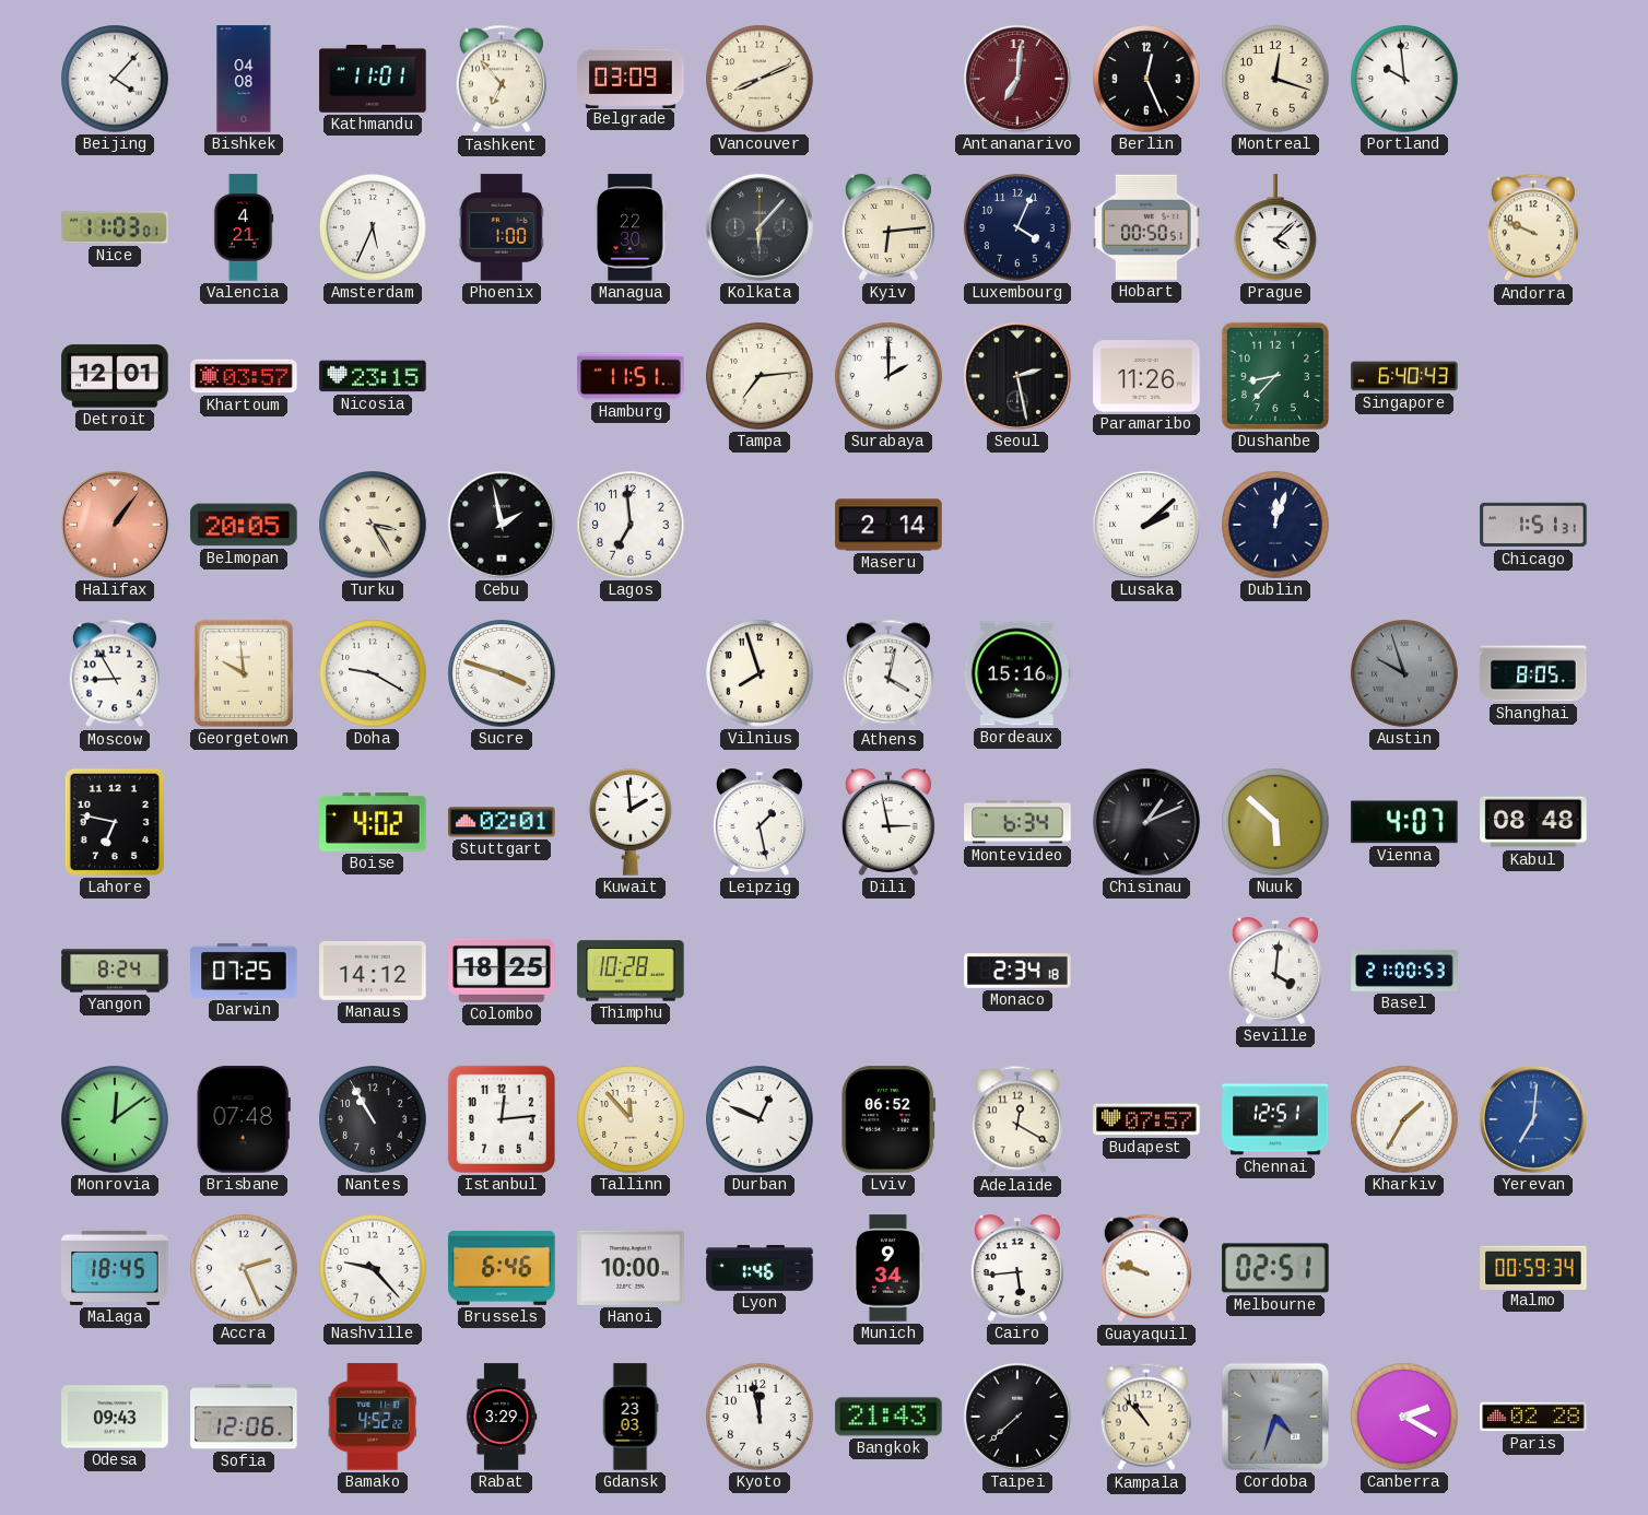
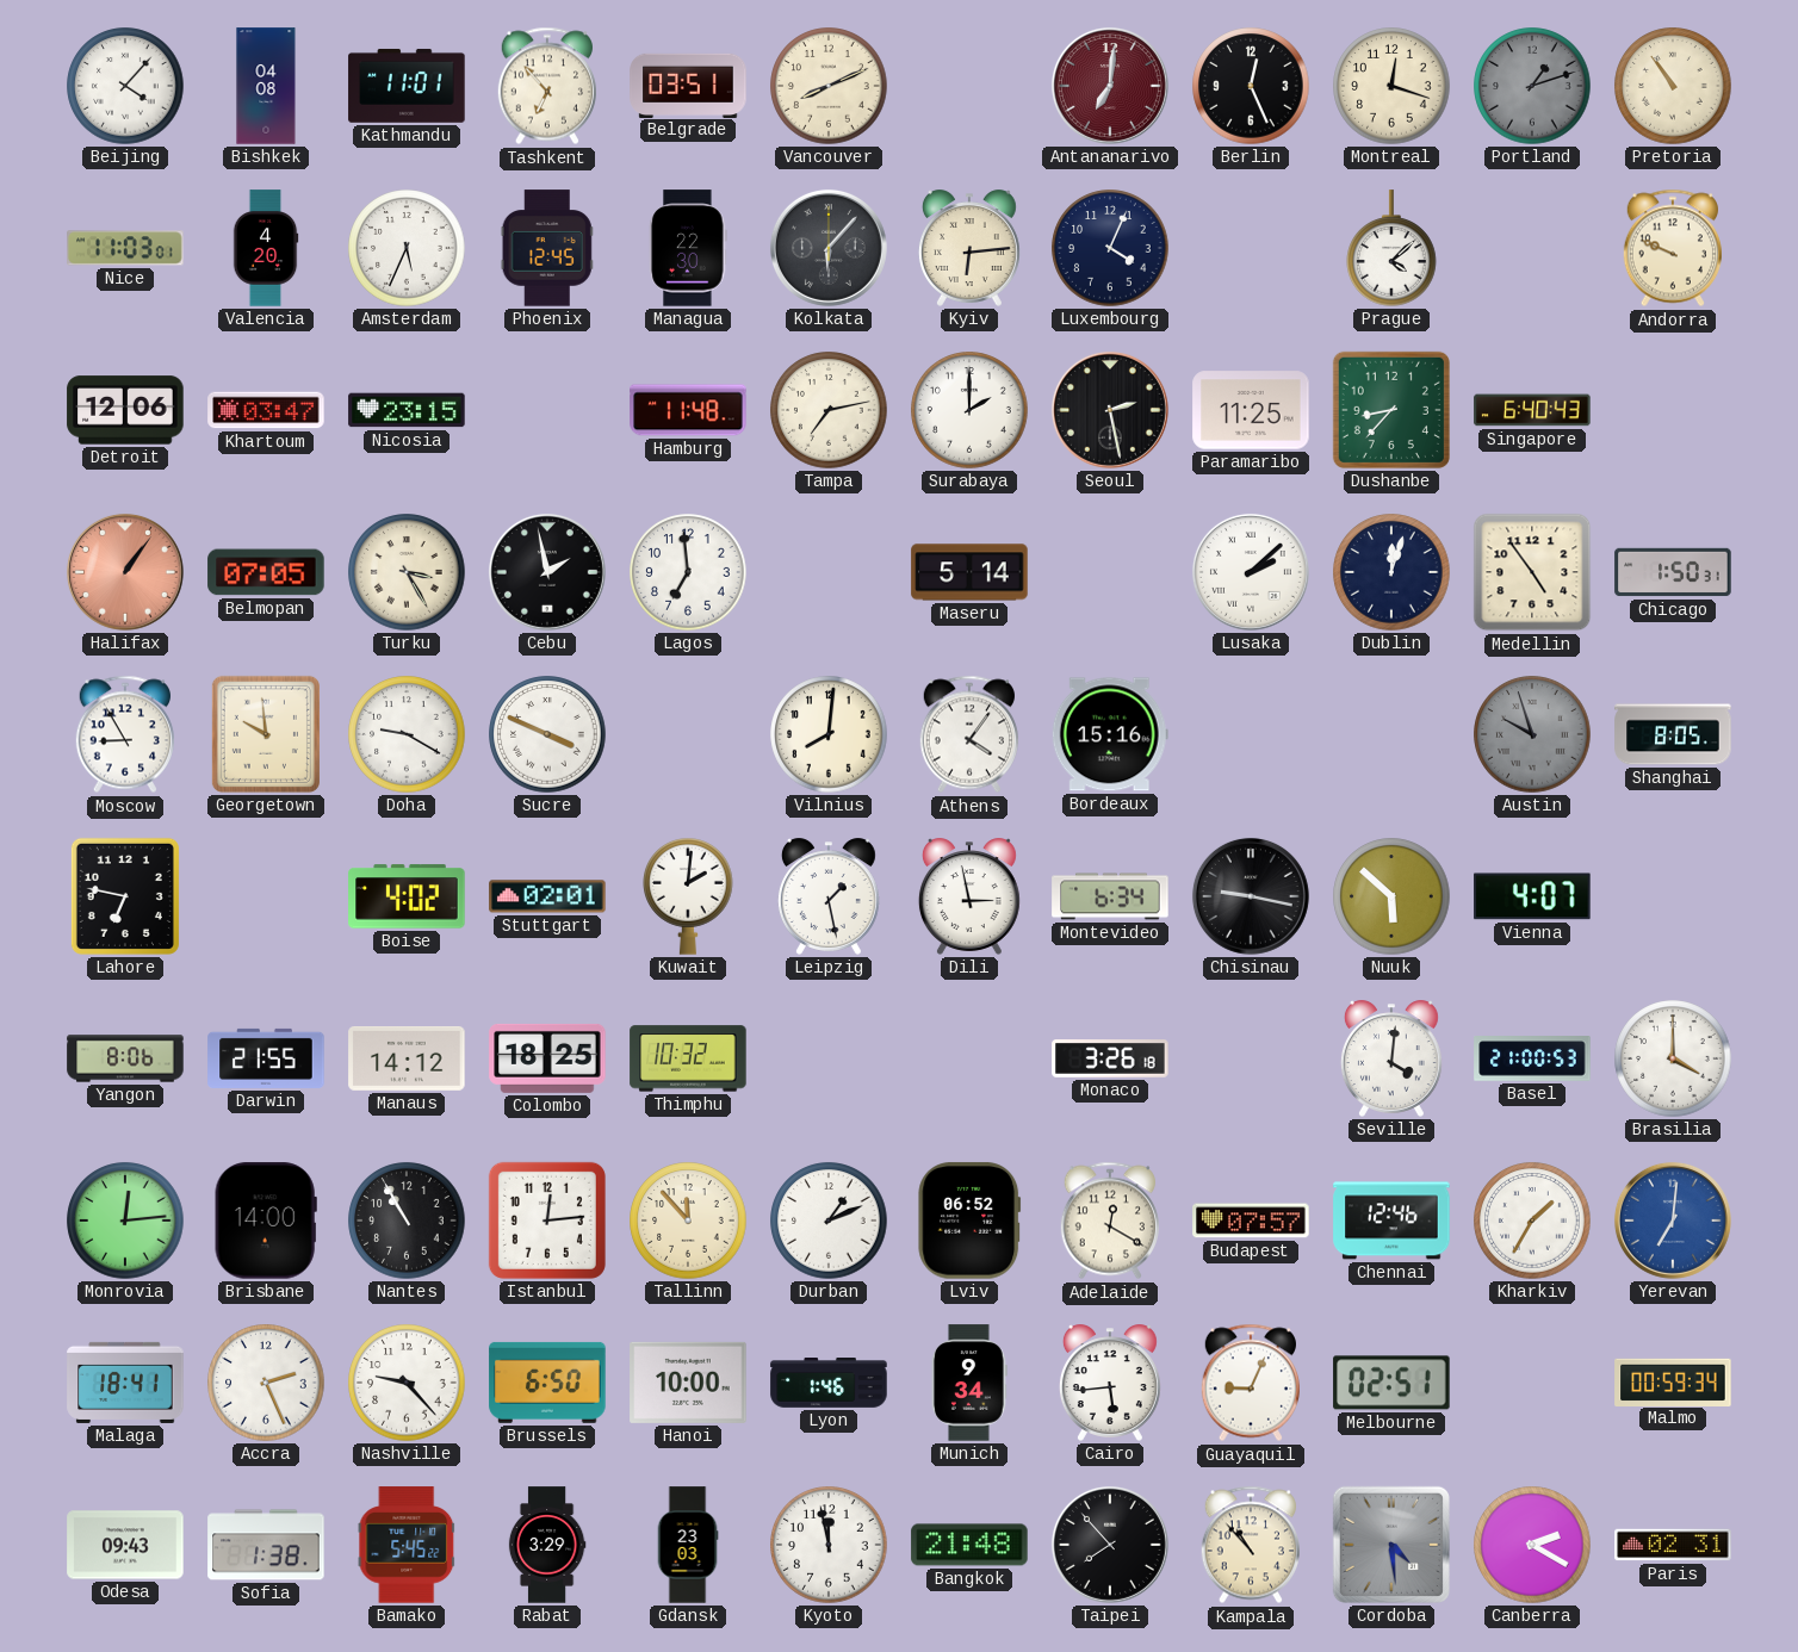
Belgrade: 03:09 -> 03:51 (688, 85)
Portland: 9:59 -> 1:12 (1532, 86)
Portland dial: white -> grey (1532, 86)
Pretoria: none -> 10:54 (1673, 86)
Valencia: 4:21 -> 4:20 (266, 248)
Phoenix: 1:00 -> 12:45 (547, 248)
Hobart: 00:50 -> none (1146, 227)
Detroit: 12:01 -> 12:06 (125, 410)
Khartoum: 03:57 -> 03:47 (266, 410)
Hamburg: 11:51 -> 11:48 (688, 410)
Tampa: 7:14 -> 7:13 (829, 410)
Paramaribo: 11:26 -> 11:25 (1251, 410)
Belmopan: 20:05 -> 07:05 (266, 572)
Maseru: 2:14 -> 5:14 (969, 572)
Medellin: none -> 4:54 (1532, 572)
Chicago: 1:51 -> 1:50 (1673, 572)
Sucre: 3:48 -> 3:49 (547, 734)
Vilnius: 7:57 -> 8:01 (829, 734)
Athens: 4:02 -> 4:06 (969, 734)
Kuwait: 1:59 -> 2:01 (688, 898)
Chisinau: 1:11 -> 9:17 (1251, 896)
Kabul: 08:48 -> none (1533, 822)
Yangon: 8:24 -> 8:06 (125, 1058)
Darwin: 07:25 -> 21:55 (266, 1058)
Thimphu: 10:28 -> 10:32 (688, 1058)
Monaco: 2:34 -> 3:26 (1110, 1060)
Brasilia: none -> 4:00 (1673, 1058)
Monrovia: 12:09 -> 12:14 (125, 1221)
Brisbane: 07:48 -> 14:00 (266, 1221)
Durban: 12:49 -> 1:11 (829, 1221)
Chennai: 12:51 -> 12:46 (1391, 1221)
Malaga: 18:45 -> 18:41 (125, 1383)
Brussels: 6:46 -> 6:50 (547, 1383)
Guayaquil: 9:48 -> 9:04 (1251, 1383)
Sofia: 12:06 -> 1:38 (266, 1545)
Bamako: 4:52 -> 5:45 (407, 1545)
Bangkok: 21:43 -> 21:48 (969, 1545)
Taipei: 7:38 -> 7:53 (1110, 1545)
Cordoba: 4:33 -> 4:29 (1391, 1545)
Paris: 02:28 -> 02:31 (1673, 1545)
